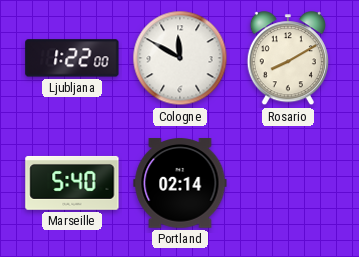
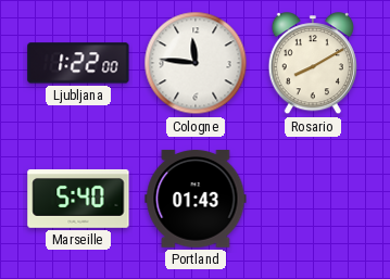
Cologne: 11:50 -> 11:46 (196, 63)
Portland: 02:14 -> 01:43 (196, 199)
